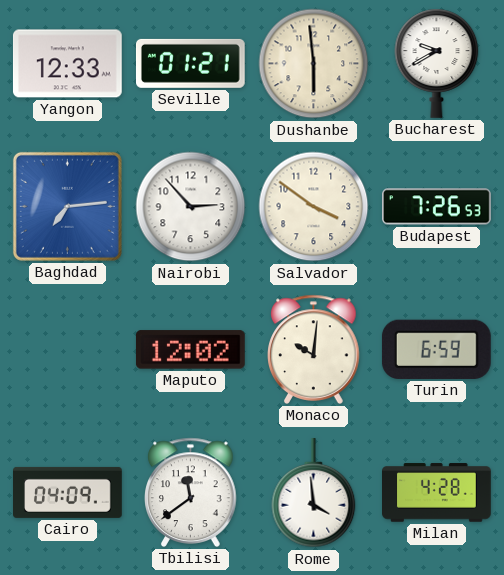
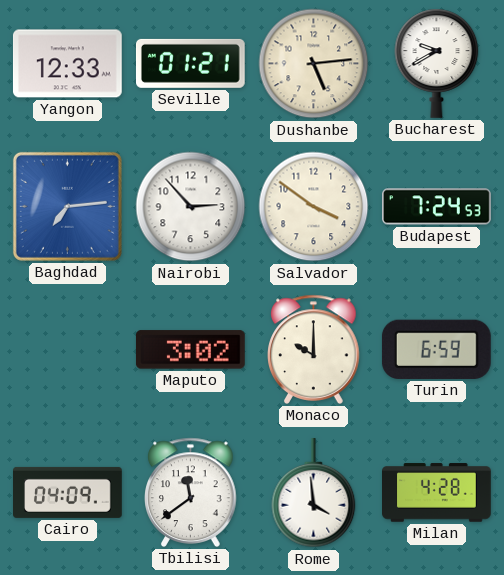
Dushanbe: 5:59 -> 5:14 (314, 64)
Budapest: 7:26 -> 7:24 (437, 207)
Maputo: 12:02 -> 3:02 (190, 350)
Monaco: 10:01 -> 10:00 (314, 349)
